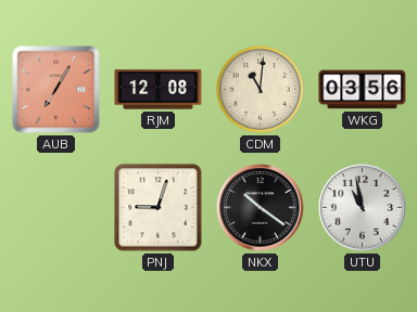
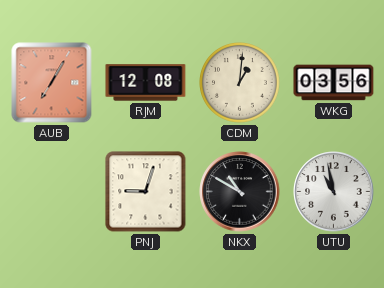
CDM: 11:01 -> 1:01 (240, 83)
NKX: 10:21 -> 10:50 (240, 192)
